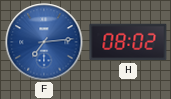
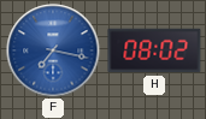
F: 7:14 -> 7:17 (53, 50)
